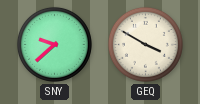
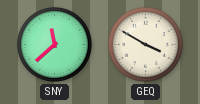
SNY: 9:38 -> 11:38 (54, 44)
